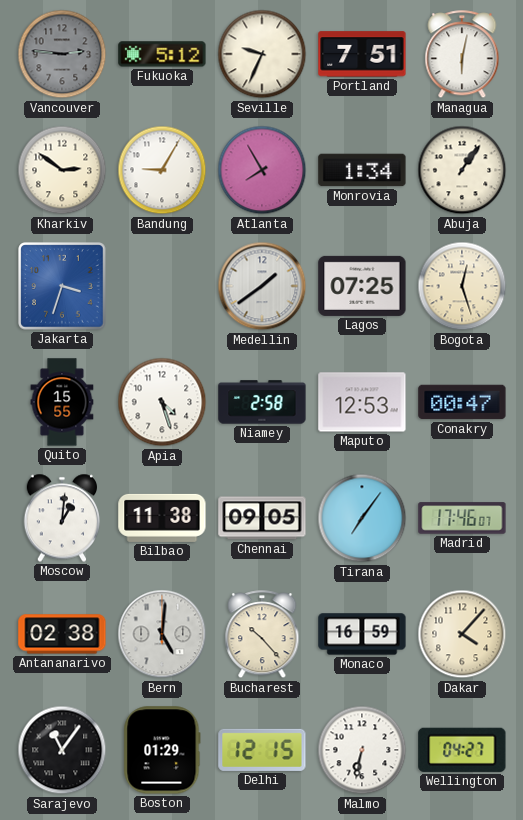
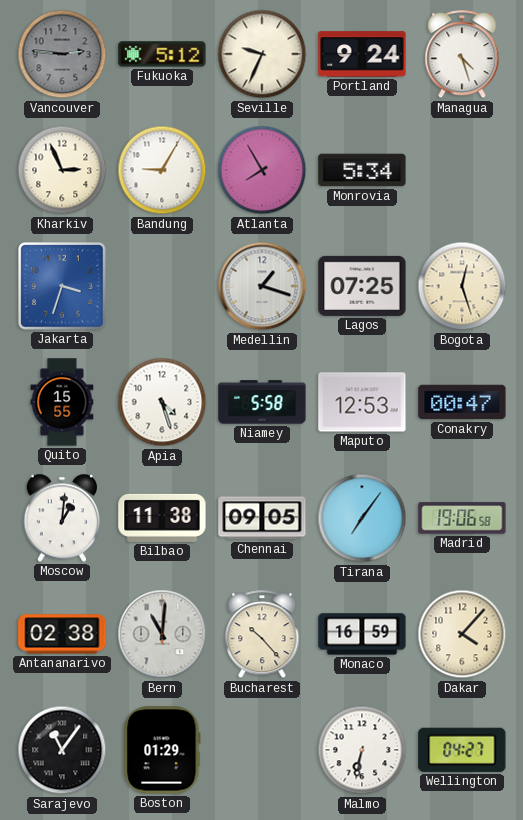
Portland: 7:51 -> 9:24 (362, 54)
Managua: 6:02 -> 4:27 (462, 55)
Kharkiv: 2:51 -> 2:56 (62, 170)
Monrovia: 1:34 -> 5:34 (362, 170)
Abuja: 1:06 -> none (462, 170)
Medellin: 1:39 -> 1:18 (262, 286)
Niamey: 2:58 -> 5:58 (262, 402)
Madrid: 17:46 -> 19:06 (462, 518)
Bern: 5:01 -> 11:01 (162, 634)
Delhi: 12:15 -> none (262, 750)
